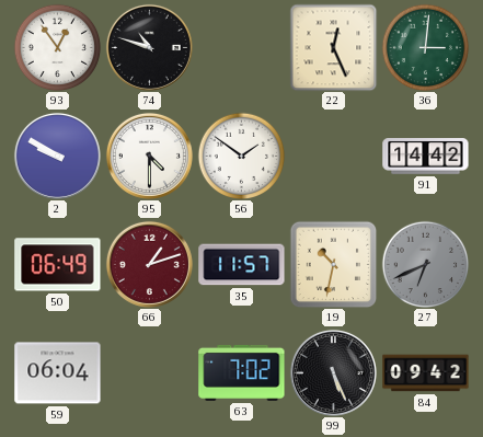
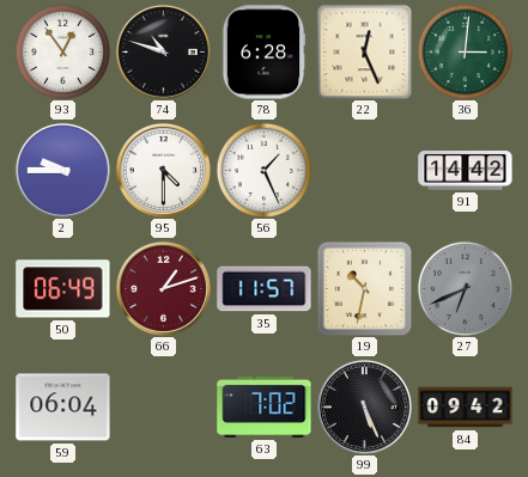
78: none -> 6:28 (263, 53)
2: 9:50 -> 9:45 (62, 170)
56: 1:51 -> 1:26 (263, 170)
